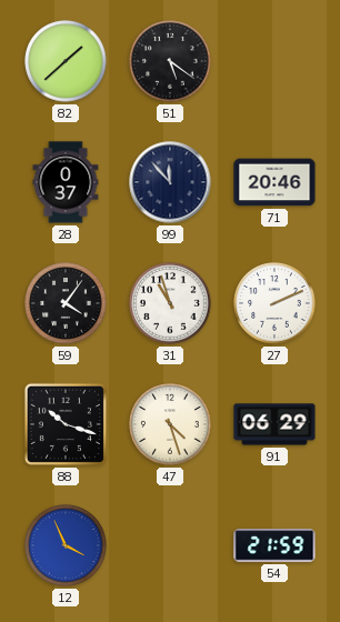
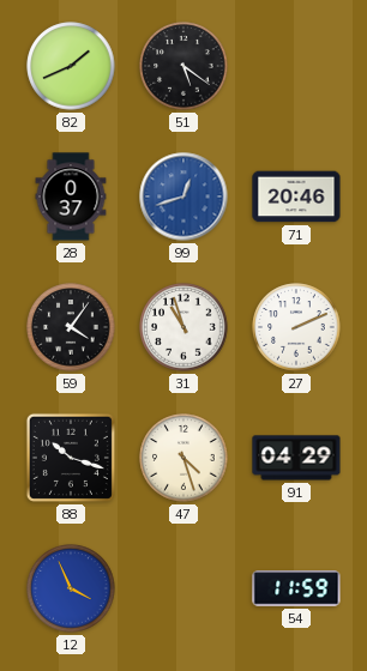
82: 1:38 -> 1:41 (71, 66)
99: 11:53 -> 12:42 (183, 197)
99 dial: navy -> blue (183, 197)
91: 06:29 -> 04:29 (296, 458)
54: 21:59 -> 11:59 (296, 588)
